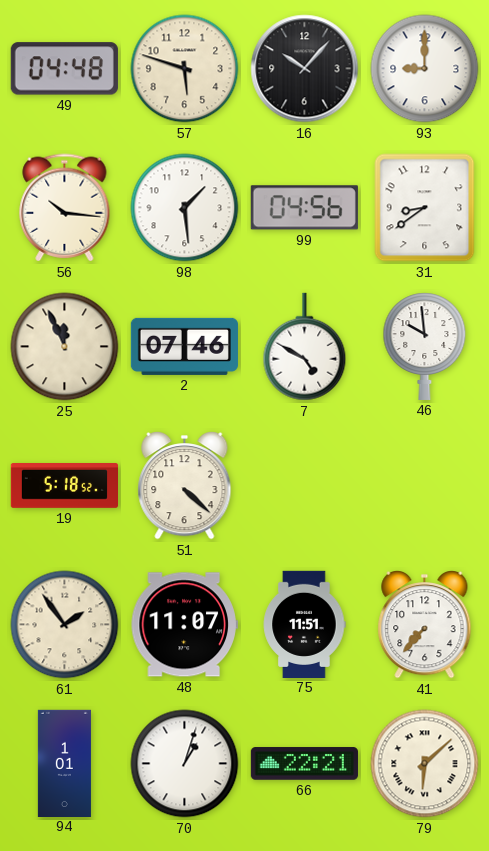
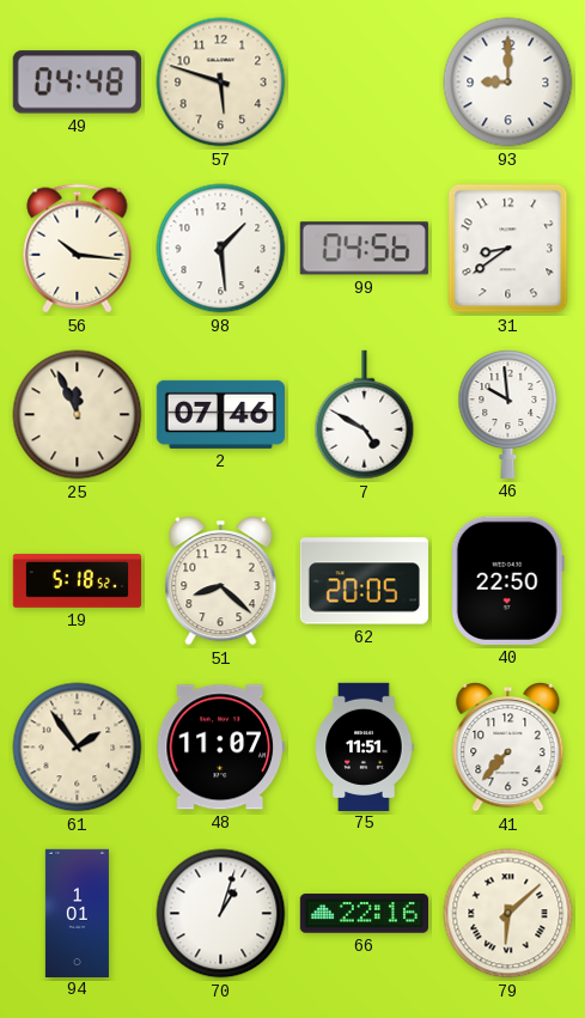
16: 10:07 -> none (305, 69)
51: 4:22 -> 8:22 (221, 581)
62: none -> 20:05 (364, 581)
40: none -> 22:50 (507, 580)
66: 22:21 -> 22:16 (364, 914)
